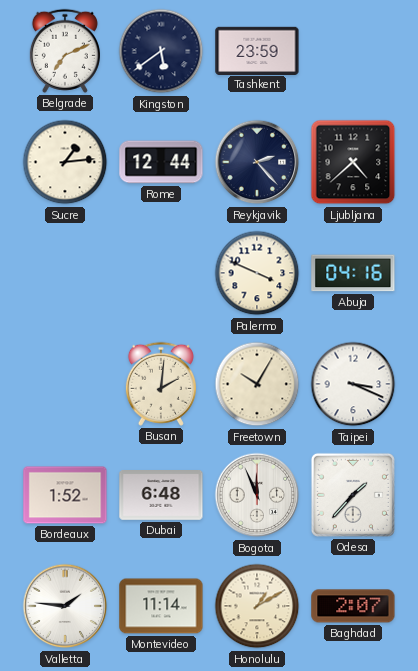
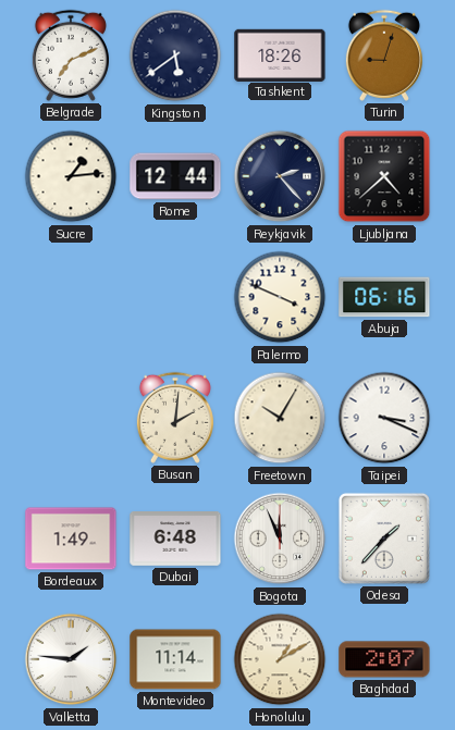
Tashkent: 23:59 -> 18:26 (280, 54)
Turin: none -> 9:03 (384, 55)
Abuja: 04:16 -> 06:16 (384, 297)
Bordeaux: 1:52 -> 1:49 (71, 539)
